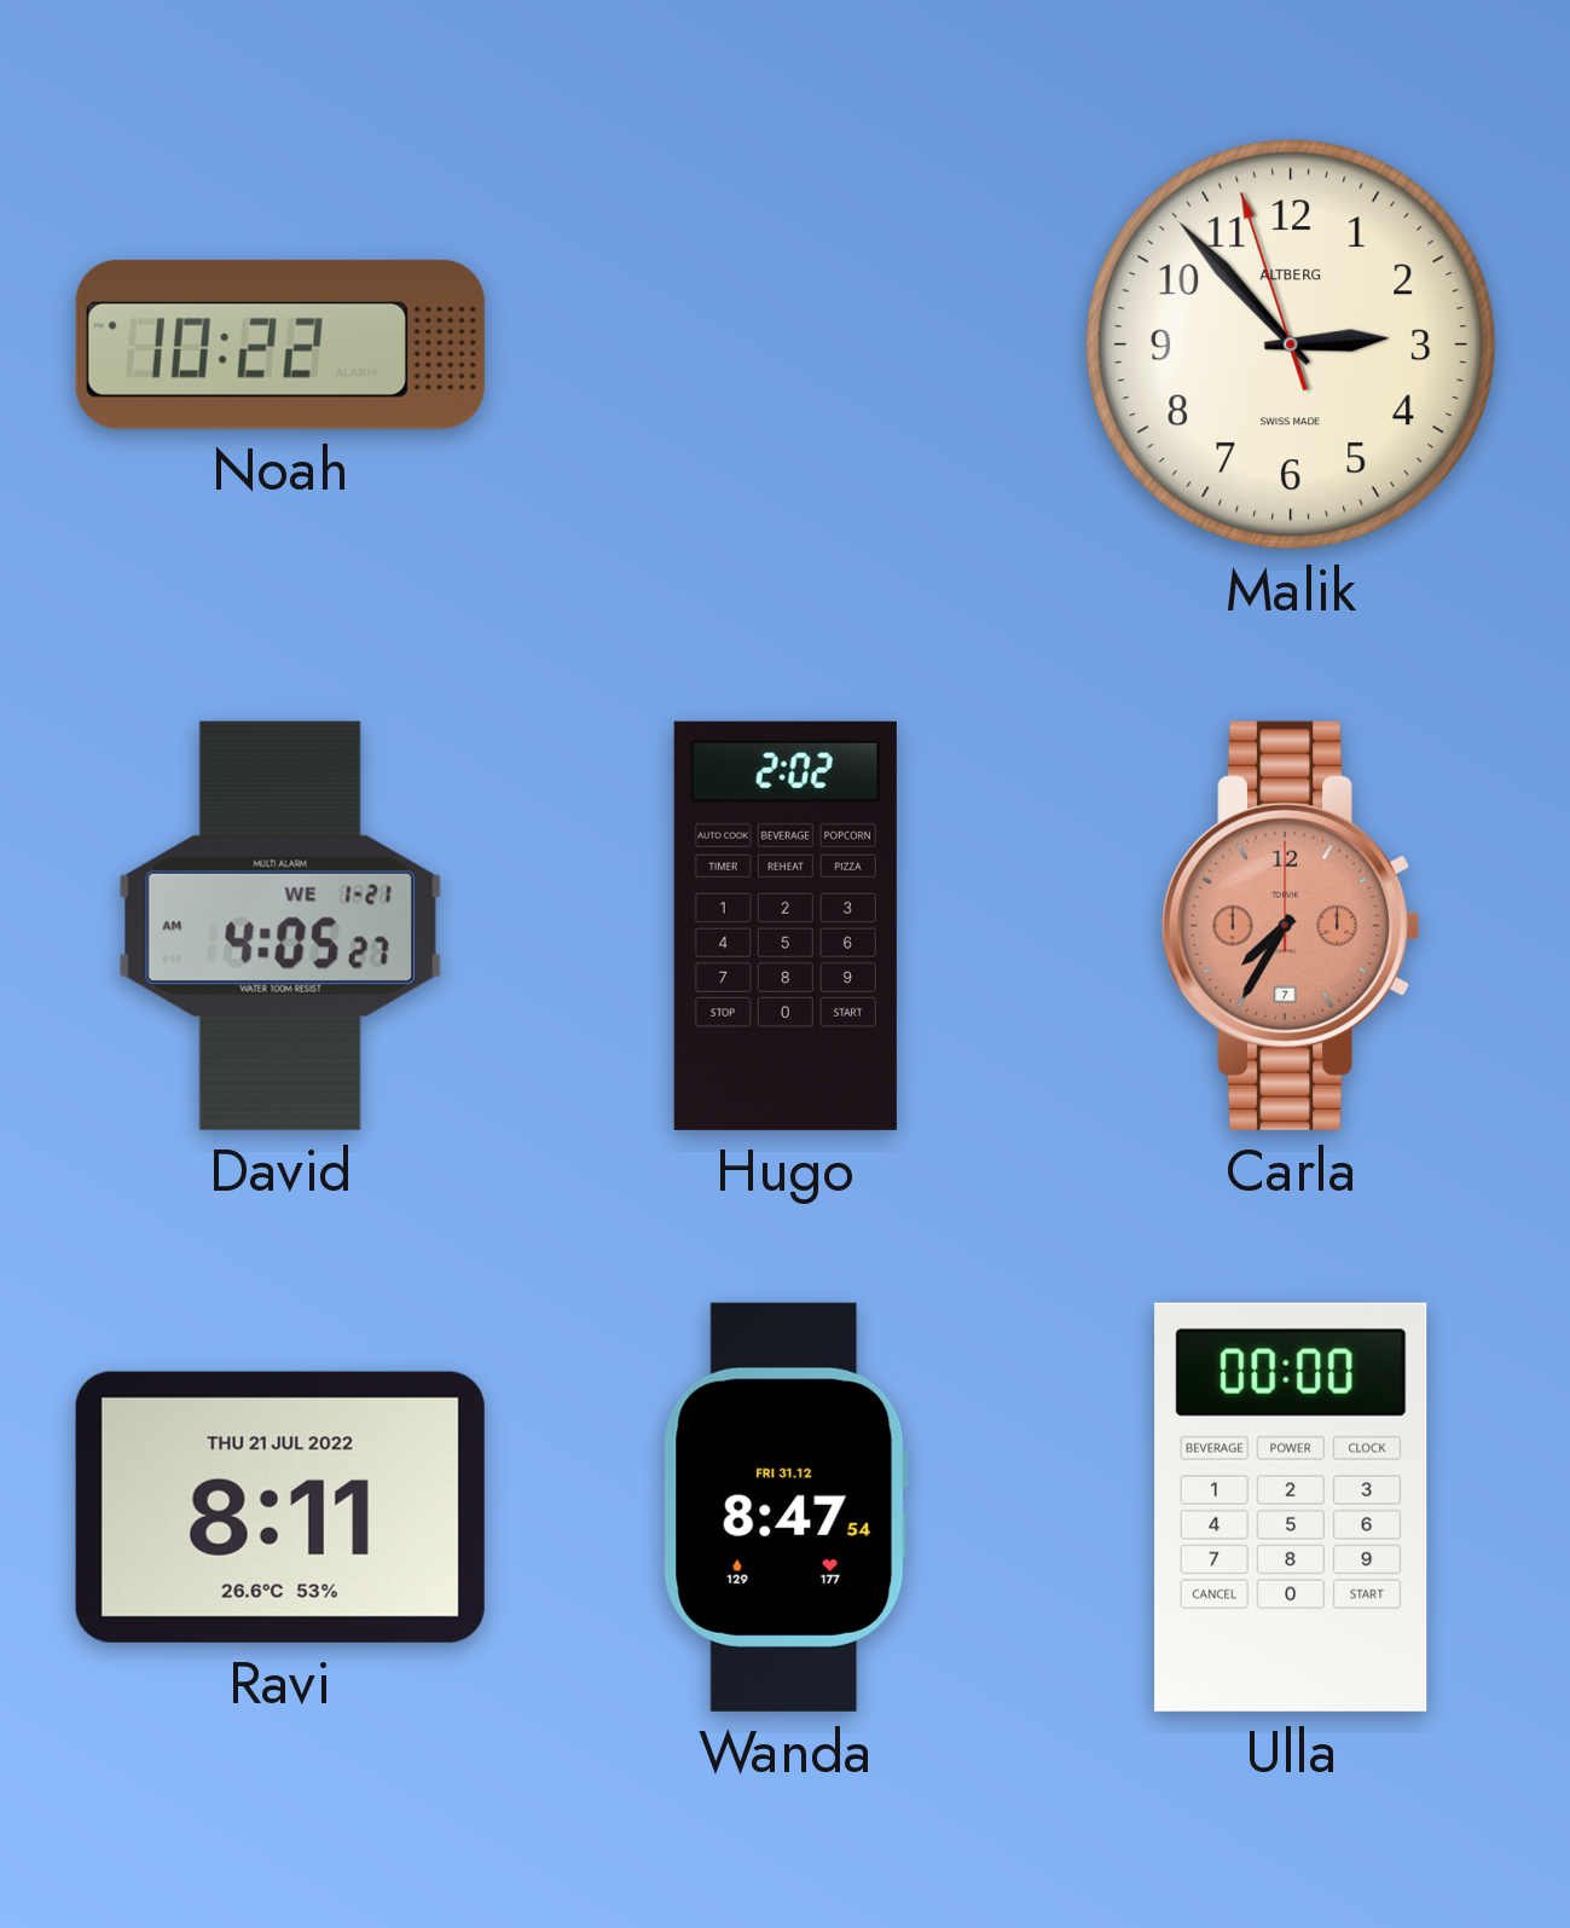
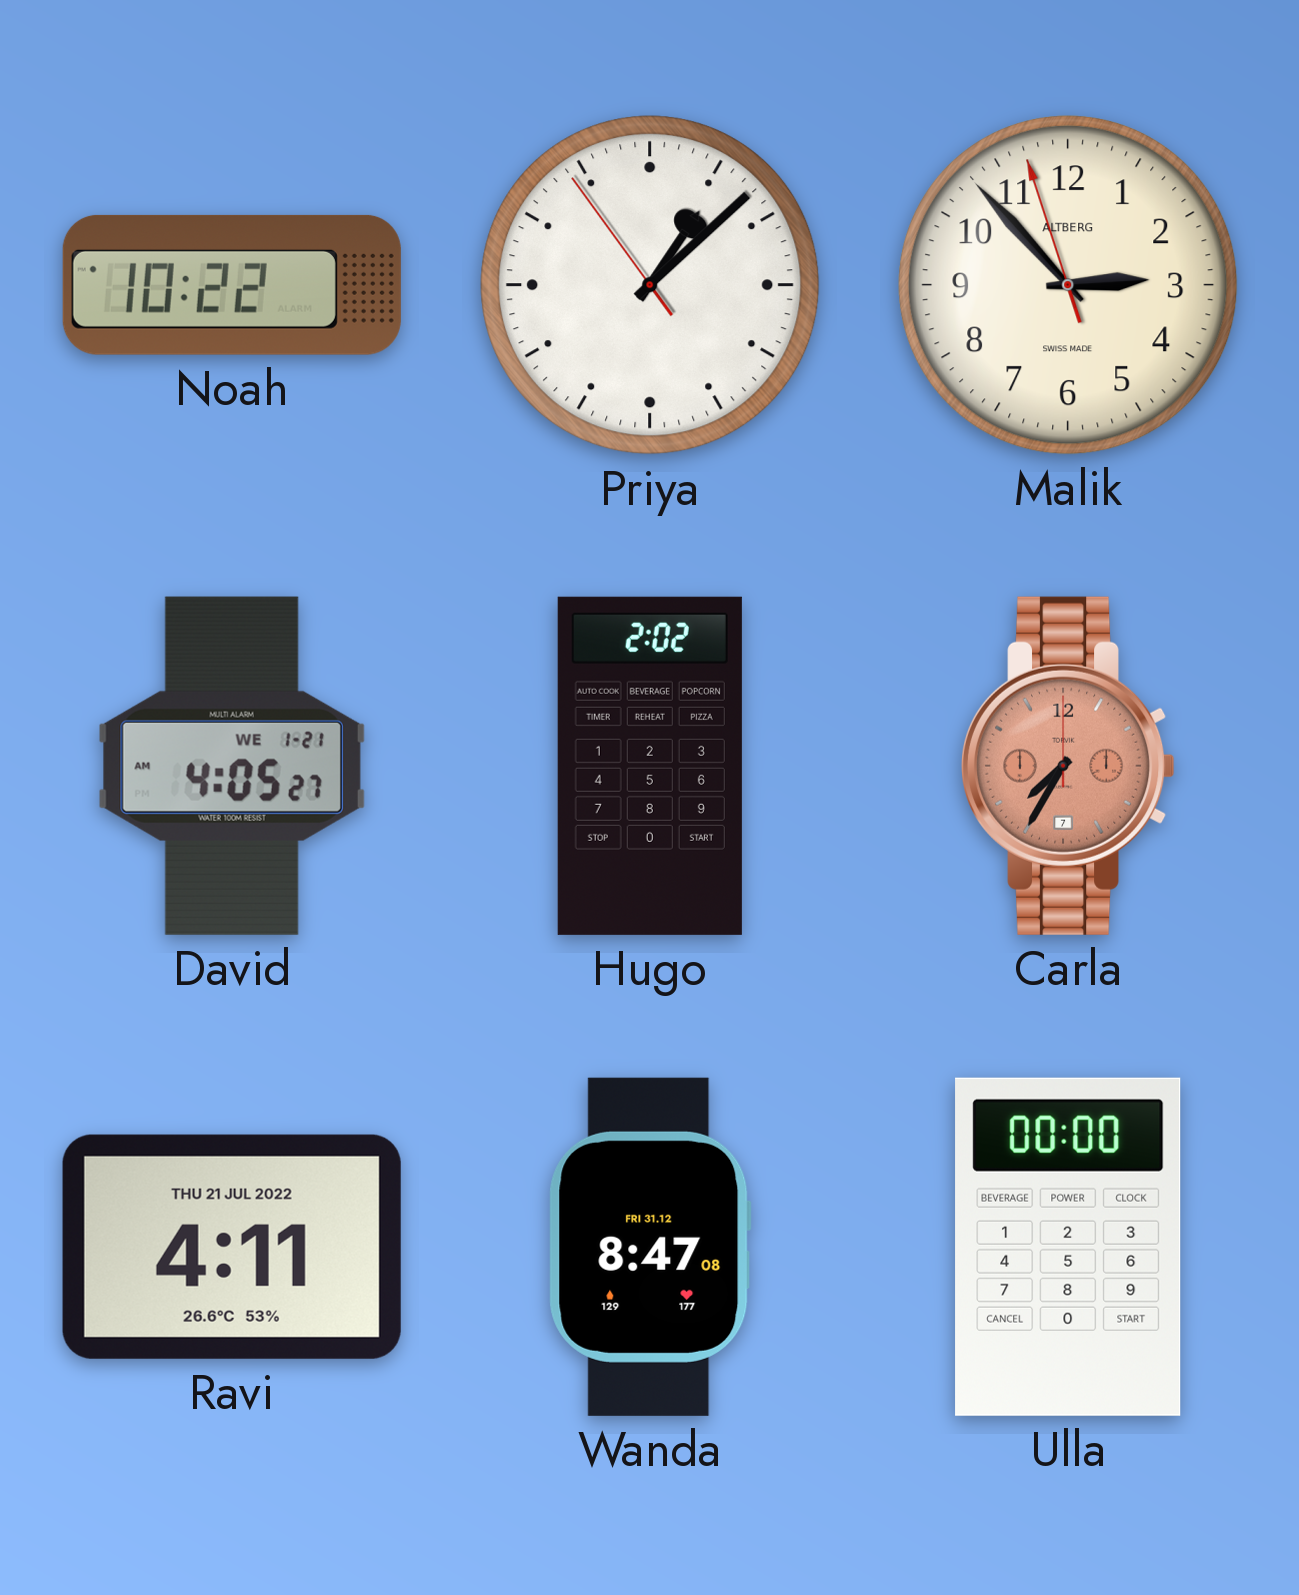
Priya: none -> 1:07 (650, 285)
Ravi: 8:11 -> 4:11 (232, 1247)
Wanda: 8:47:54 -> 8:47:08 (650, 1247)
